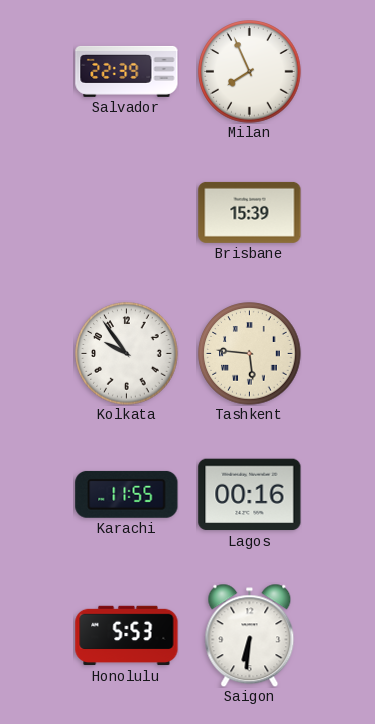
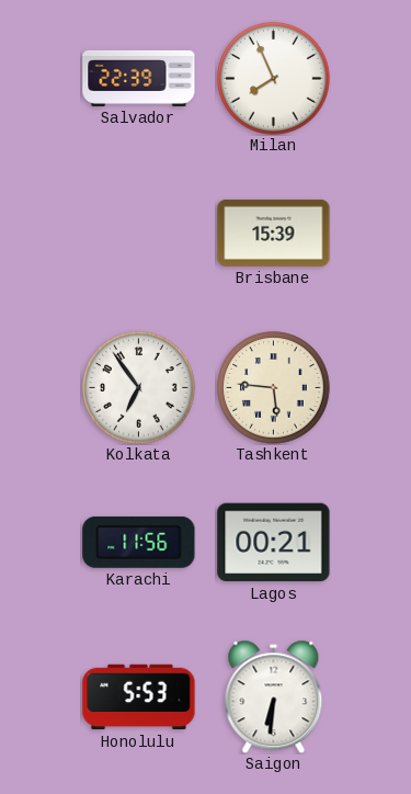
Kolkata: 9:54 -> 6:54 (139, 388)
Karachi: 11:55 -> 11:56 (139, 542)
Lagos: 00:16 -> 00:21 (274, 543)
